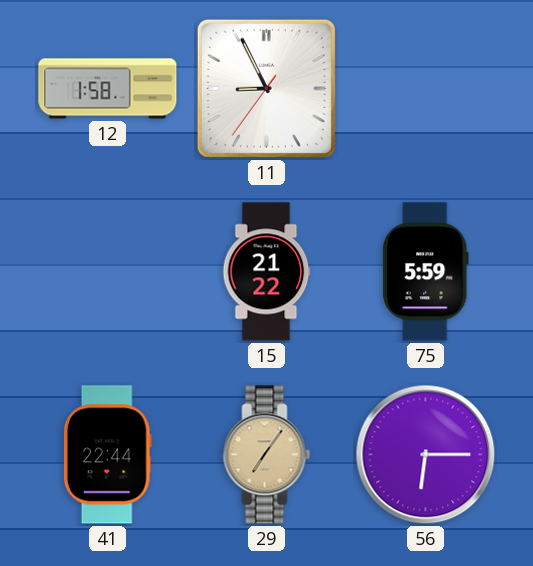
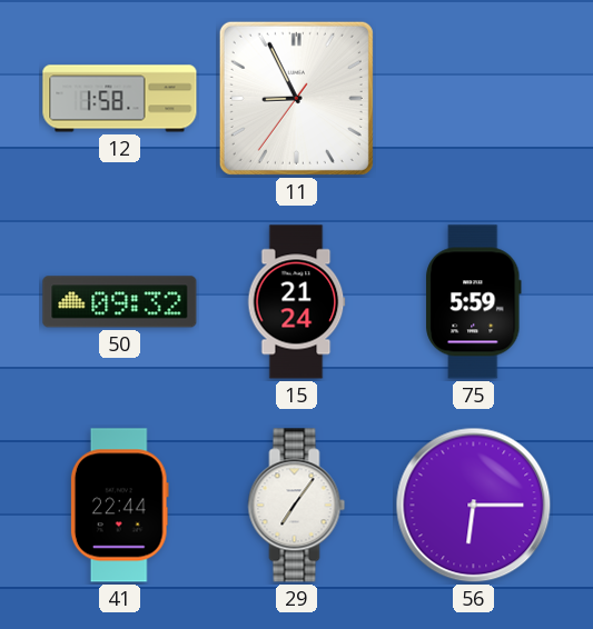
50: none -> 09:32 (120, 302)
15: 21:22 -> 21:24 (296, 302)
29 dial: champagne -> white (297, 506)
